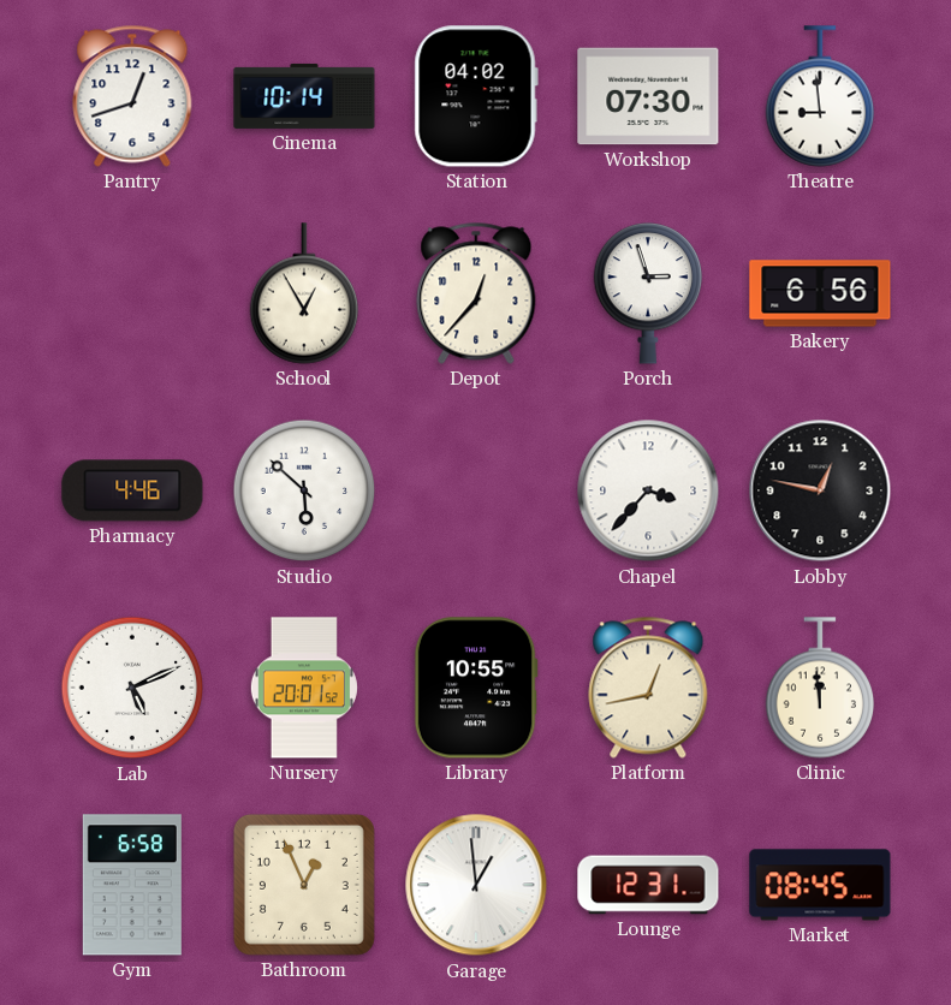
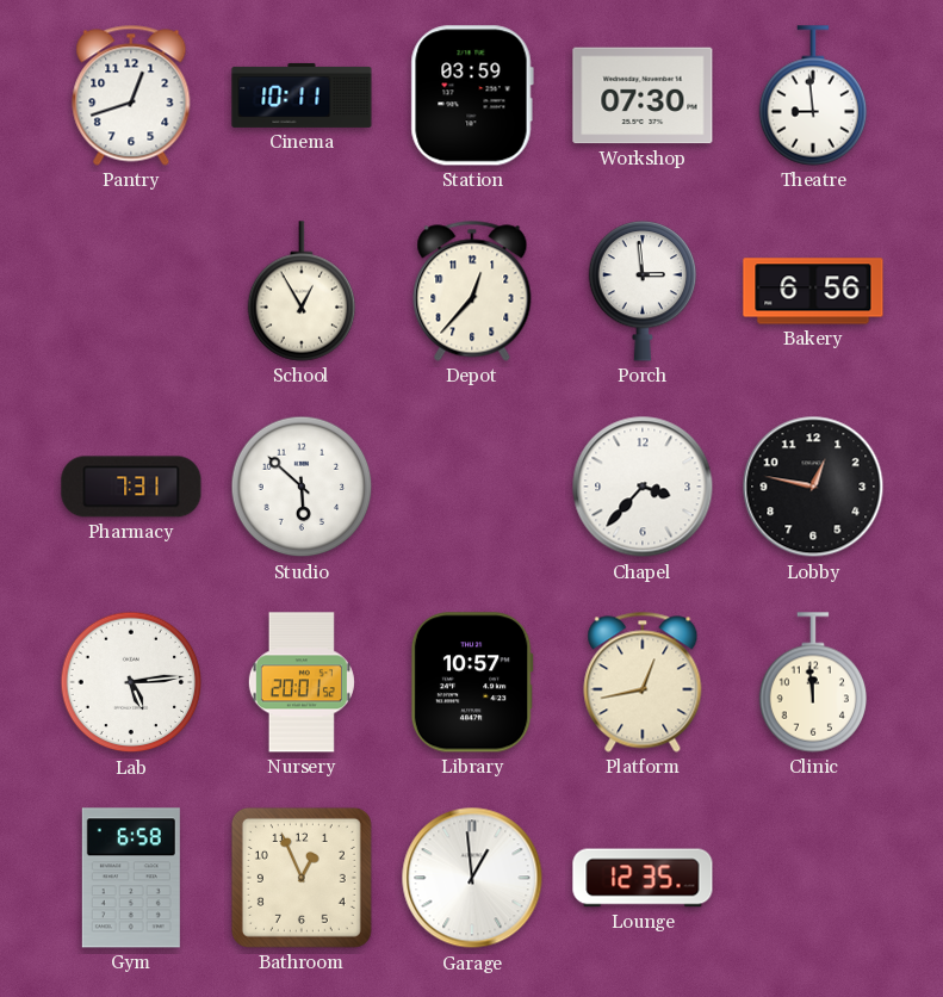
Cinema: 10:14 -> 10:11 (302, 95)
Station: 04:02 -> 03:59 (472, 95)
Porch: 2:57 -> 2:59 (643, 291)
Pharmacy: 4:46 -> 7:31 (131, 487)
Lab: 5:11 -> 5:14 (131, 682)
Library: 10:55 -> 10:57 (472, 682)
Lounge: 12:31 -> 12:35 (643, 878)
Market: 08:45 -> none (820, 885)
